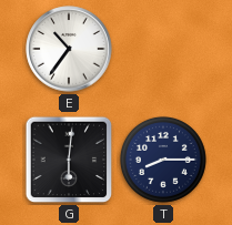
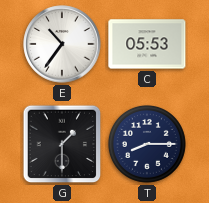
C: none -> 05:53 (147, 44)
G: 6:01 -> 1:30 (62, 144)
